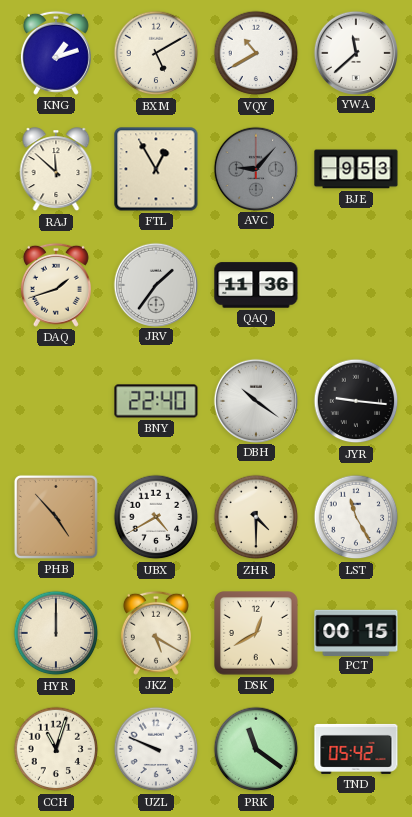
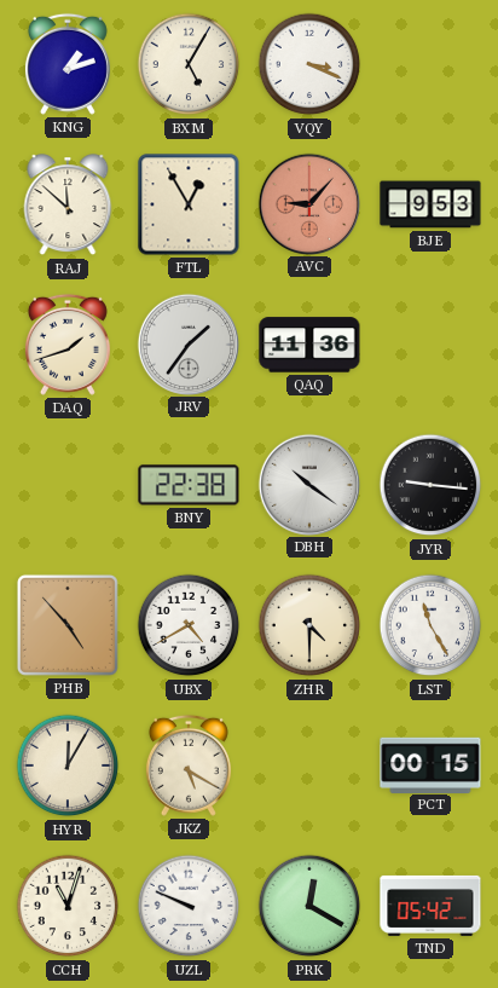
BXM: 5:10 -> 5:05 (189, 64)
VQY: 10:40 -> 3:19 (309, 64)
YWA: 11:38 -> none (355, 52)
AVC dial: grey -> salmon (308, 203)
BNY: 22:40 -> 22:38 (189, 485)
HYR: 12:00 -> 12:05 (68, 765)
DSK: 12:40 -> none (257, 634)
PRK: 11:21 -> 12:20 (309, 906)
